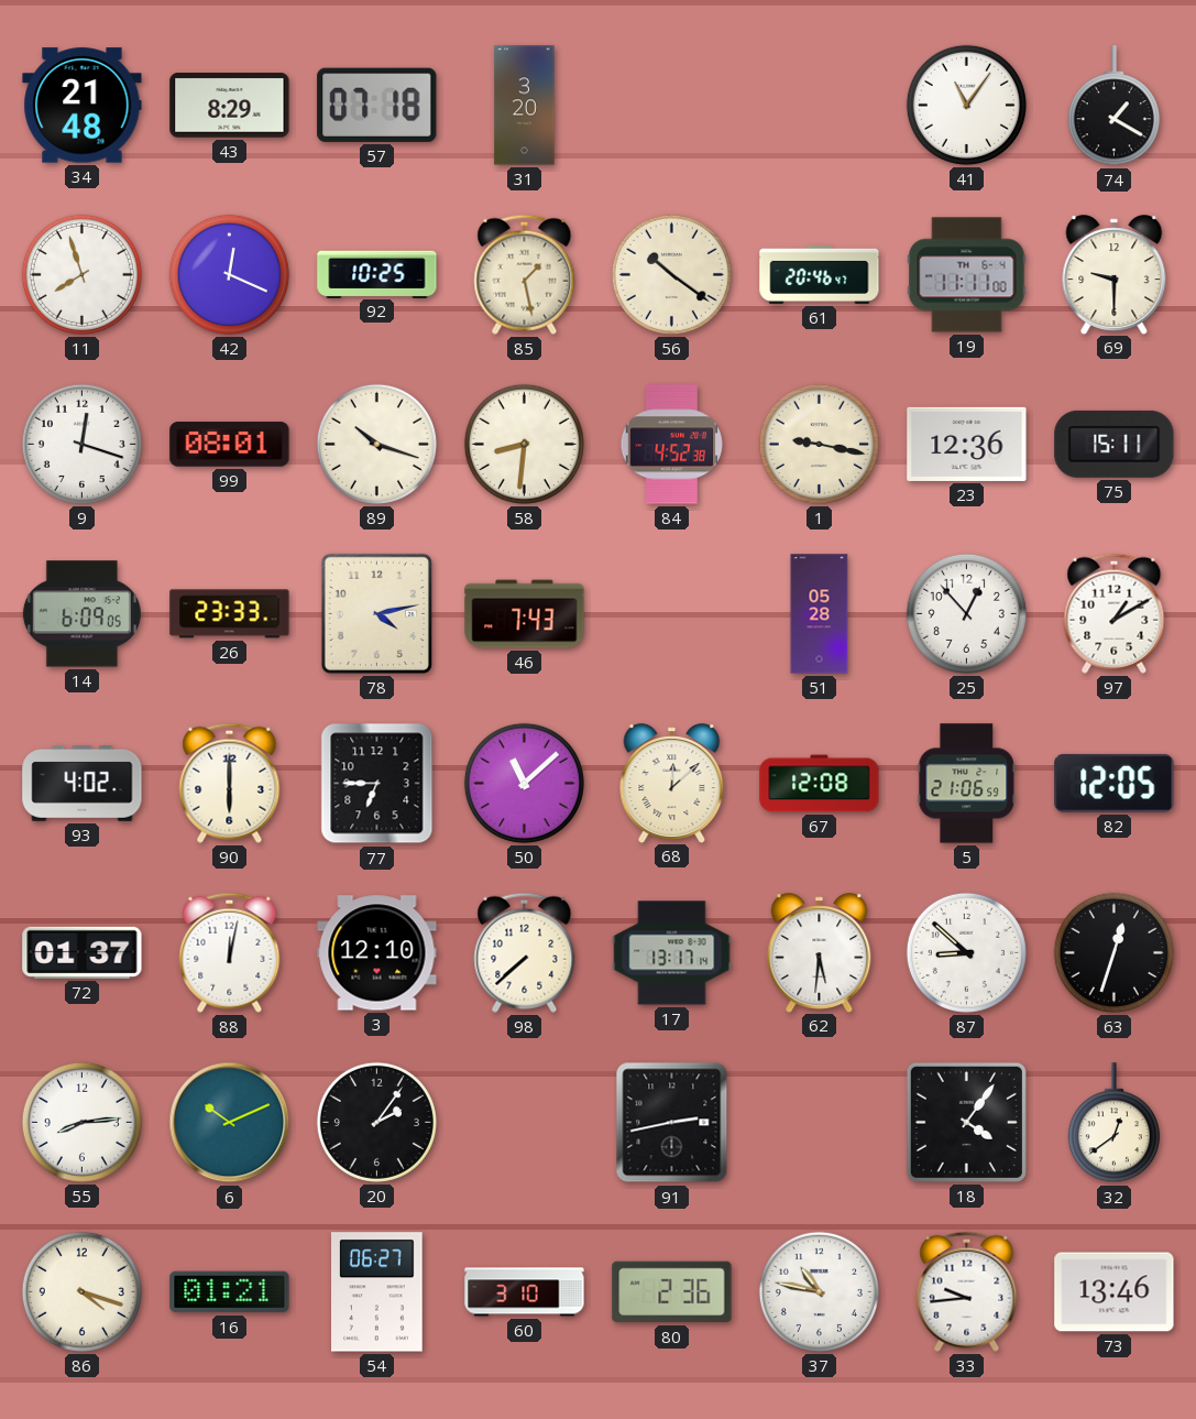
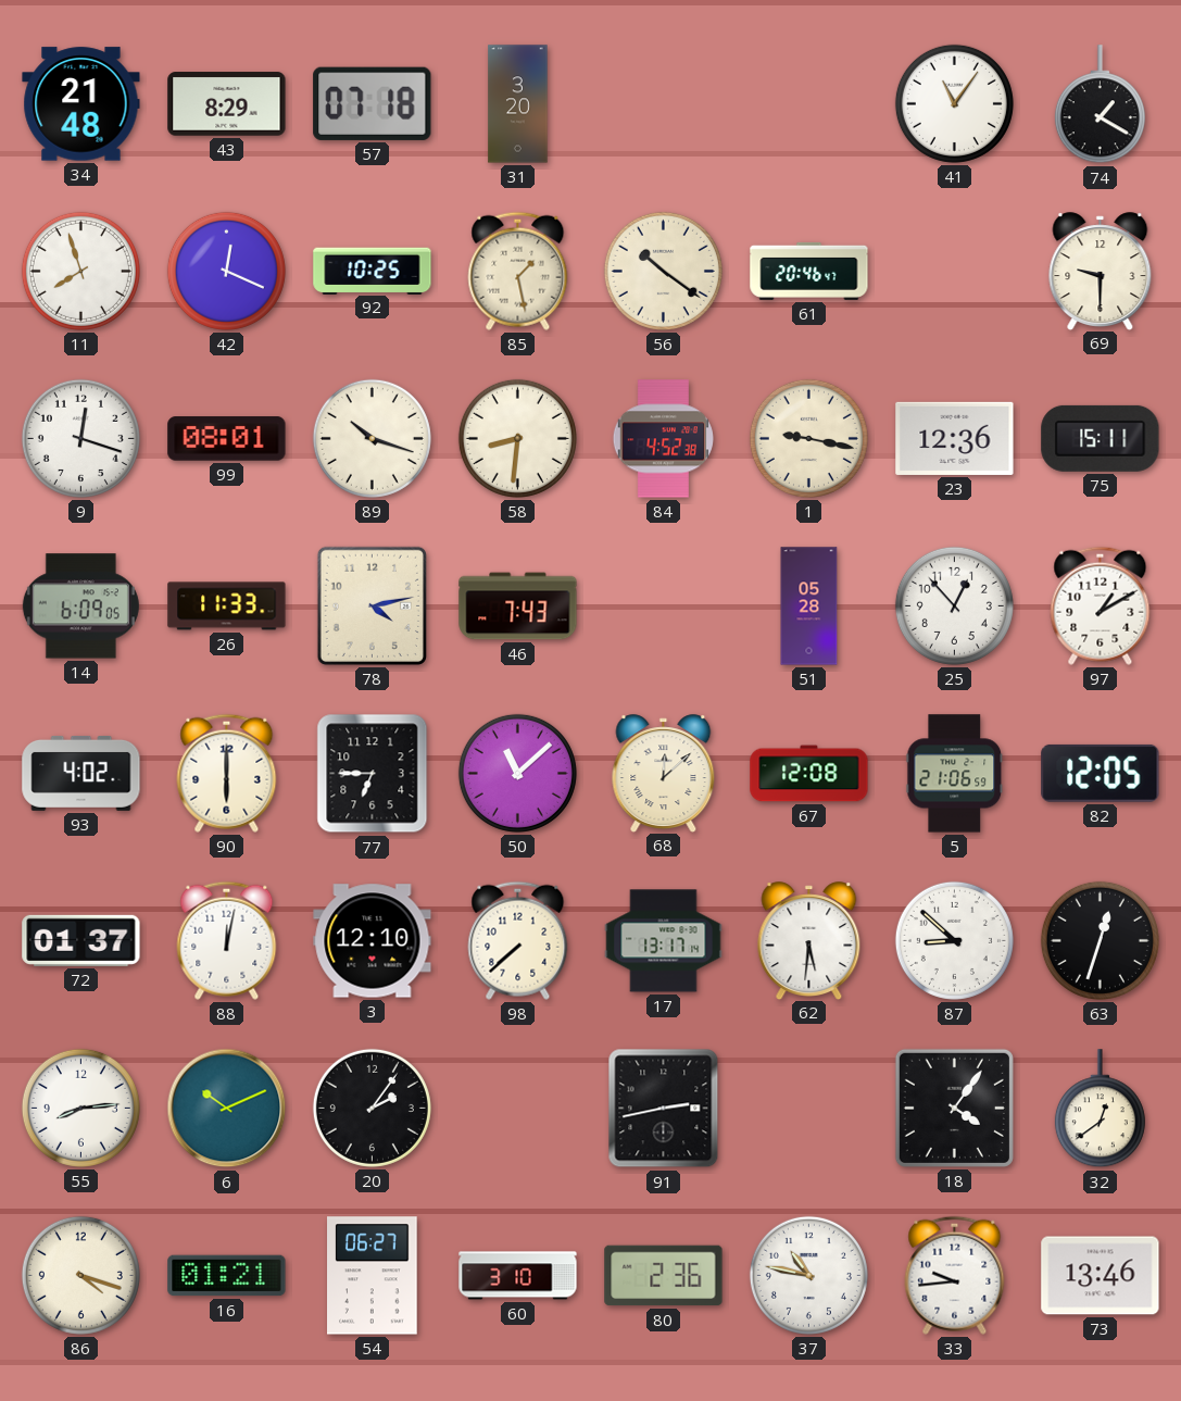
19: 11:11 -> none (967, 275)
26: 23:33 -> 11:33 (227, 606)
